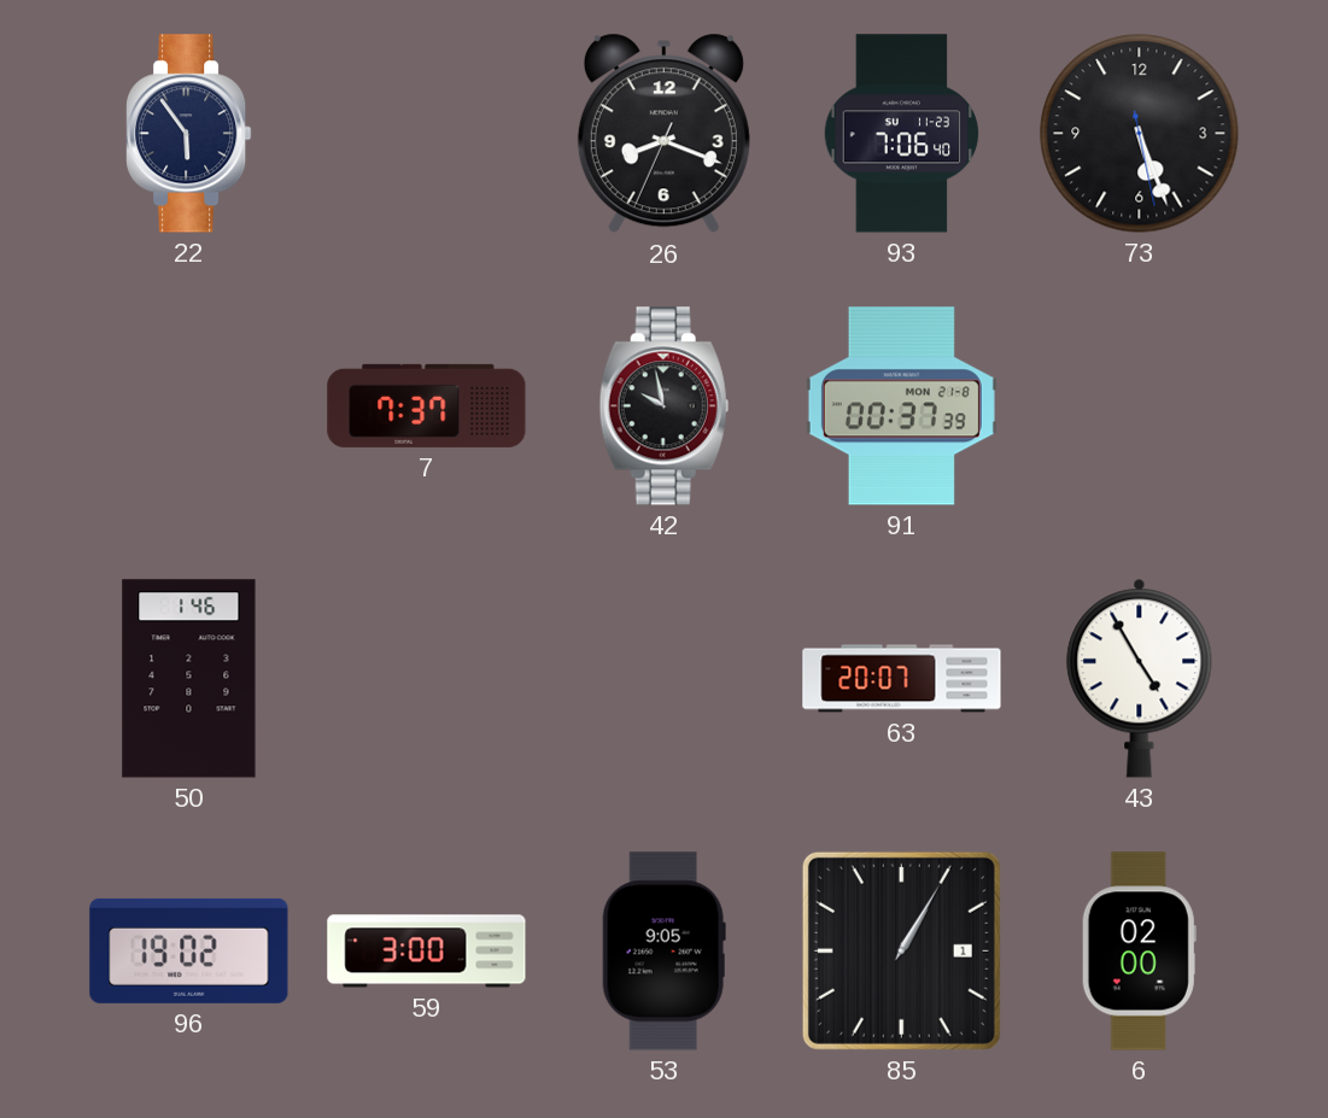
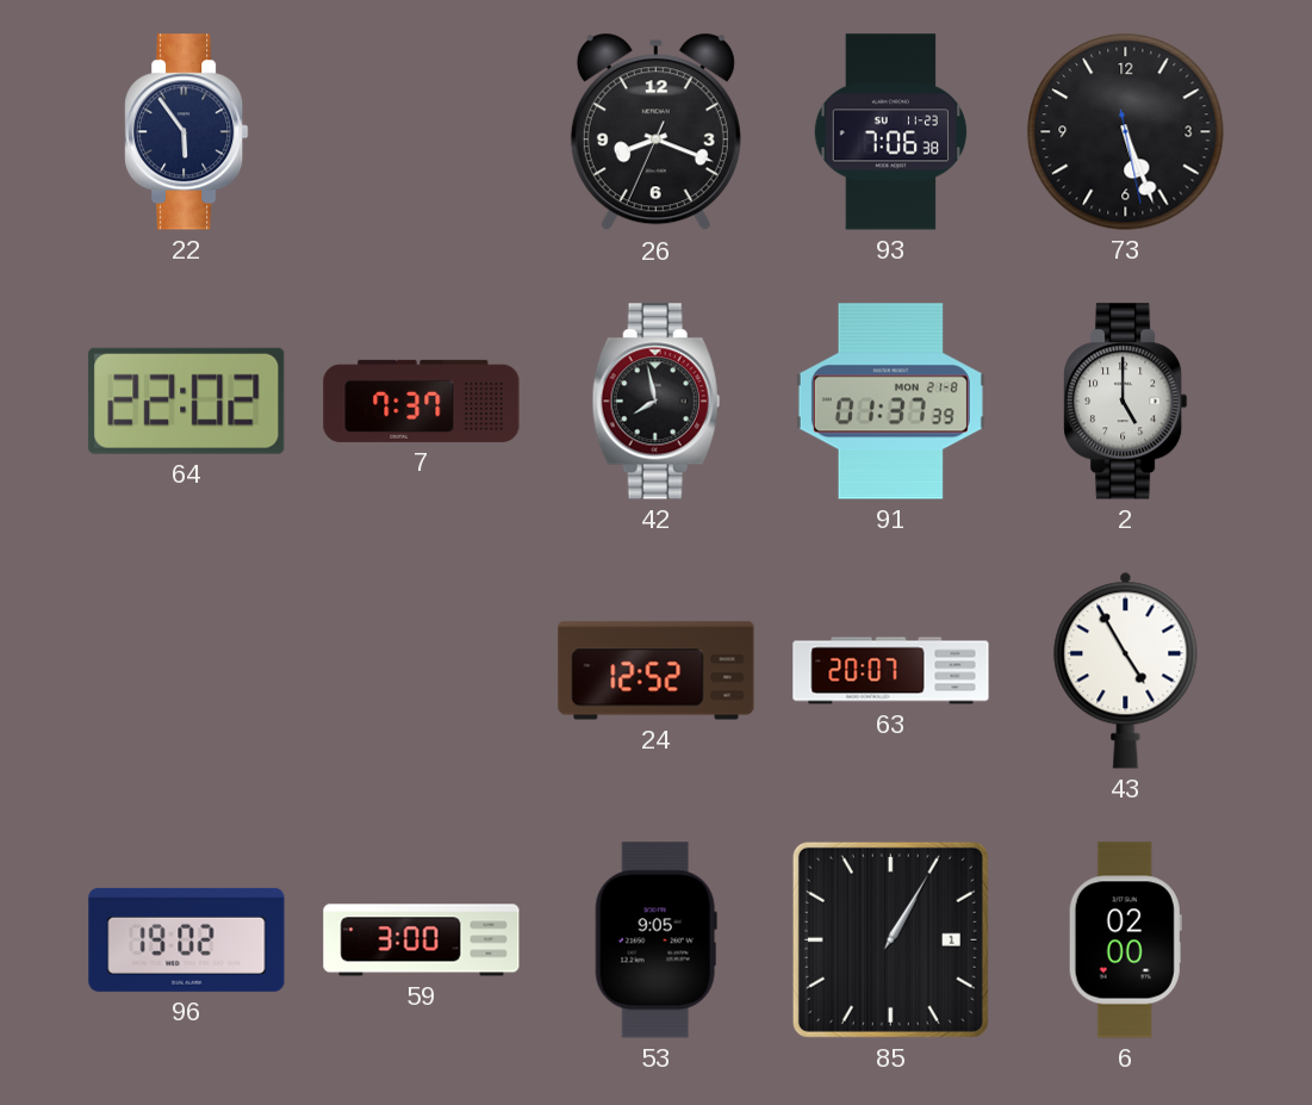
93: 7:06:40 -> 7:06:38 (891, 132)
64: none -> 22:02 (187, 401)
42: 9:58 -> 7:58 (655, 402)
91: 00:37 -> 01:37 (890, 402)
2: none -> 5:00 (1126, 402)
50: 1:46 -> none (189, 679)
24: none -> 12:52 (657, 671)
